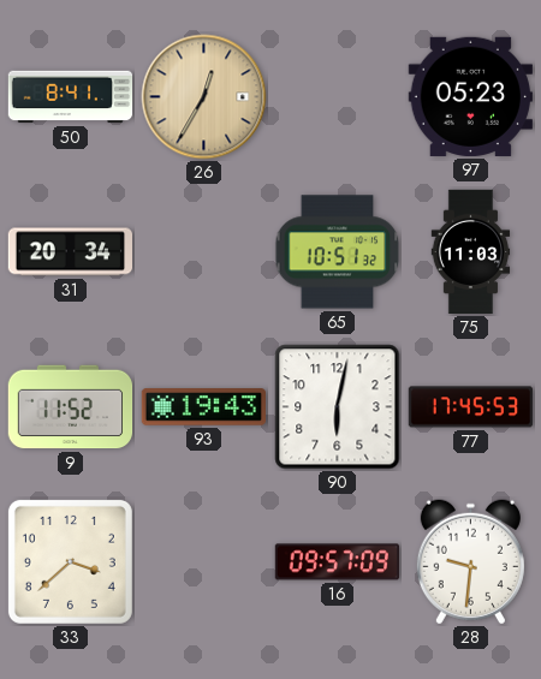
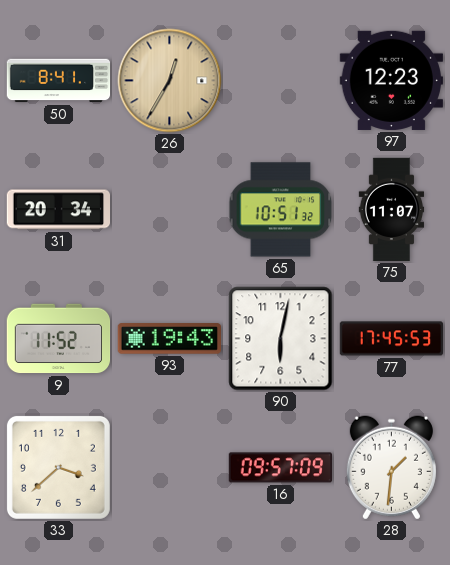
97: 05:23 -> 12:23 (391, 80)
75: 11:03 -> 11:07 (392, 210)
28: 9:31 -> 1:31 (391, 468)
